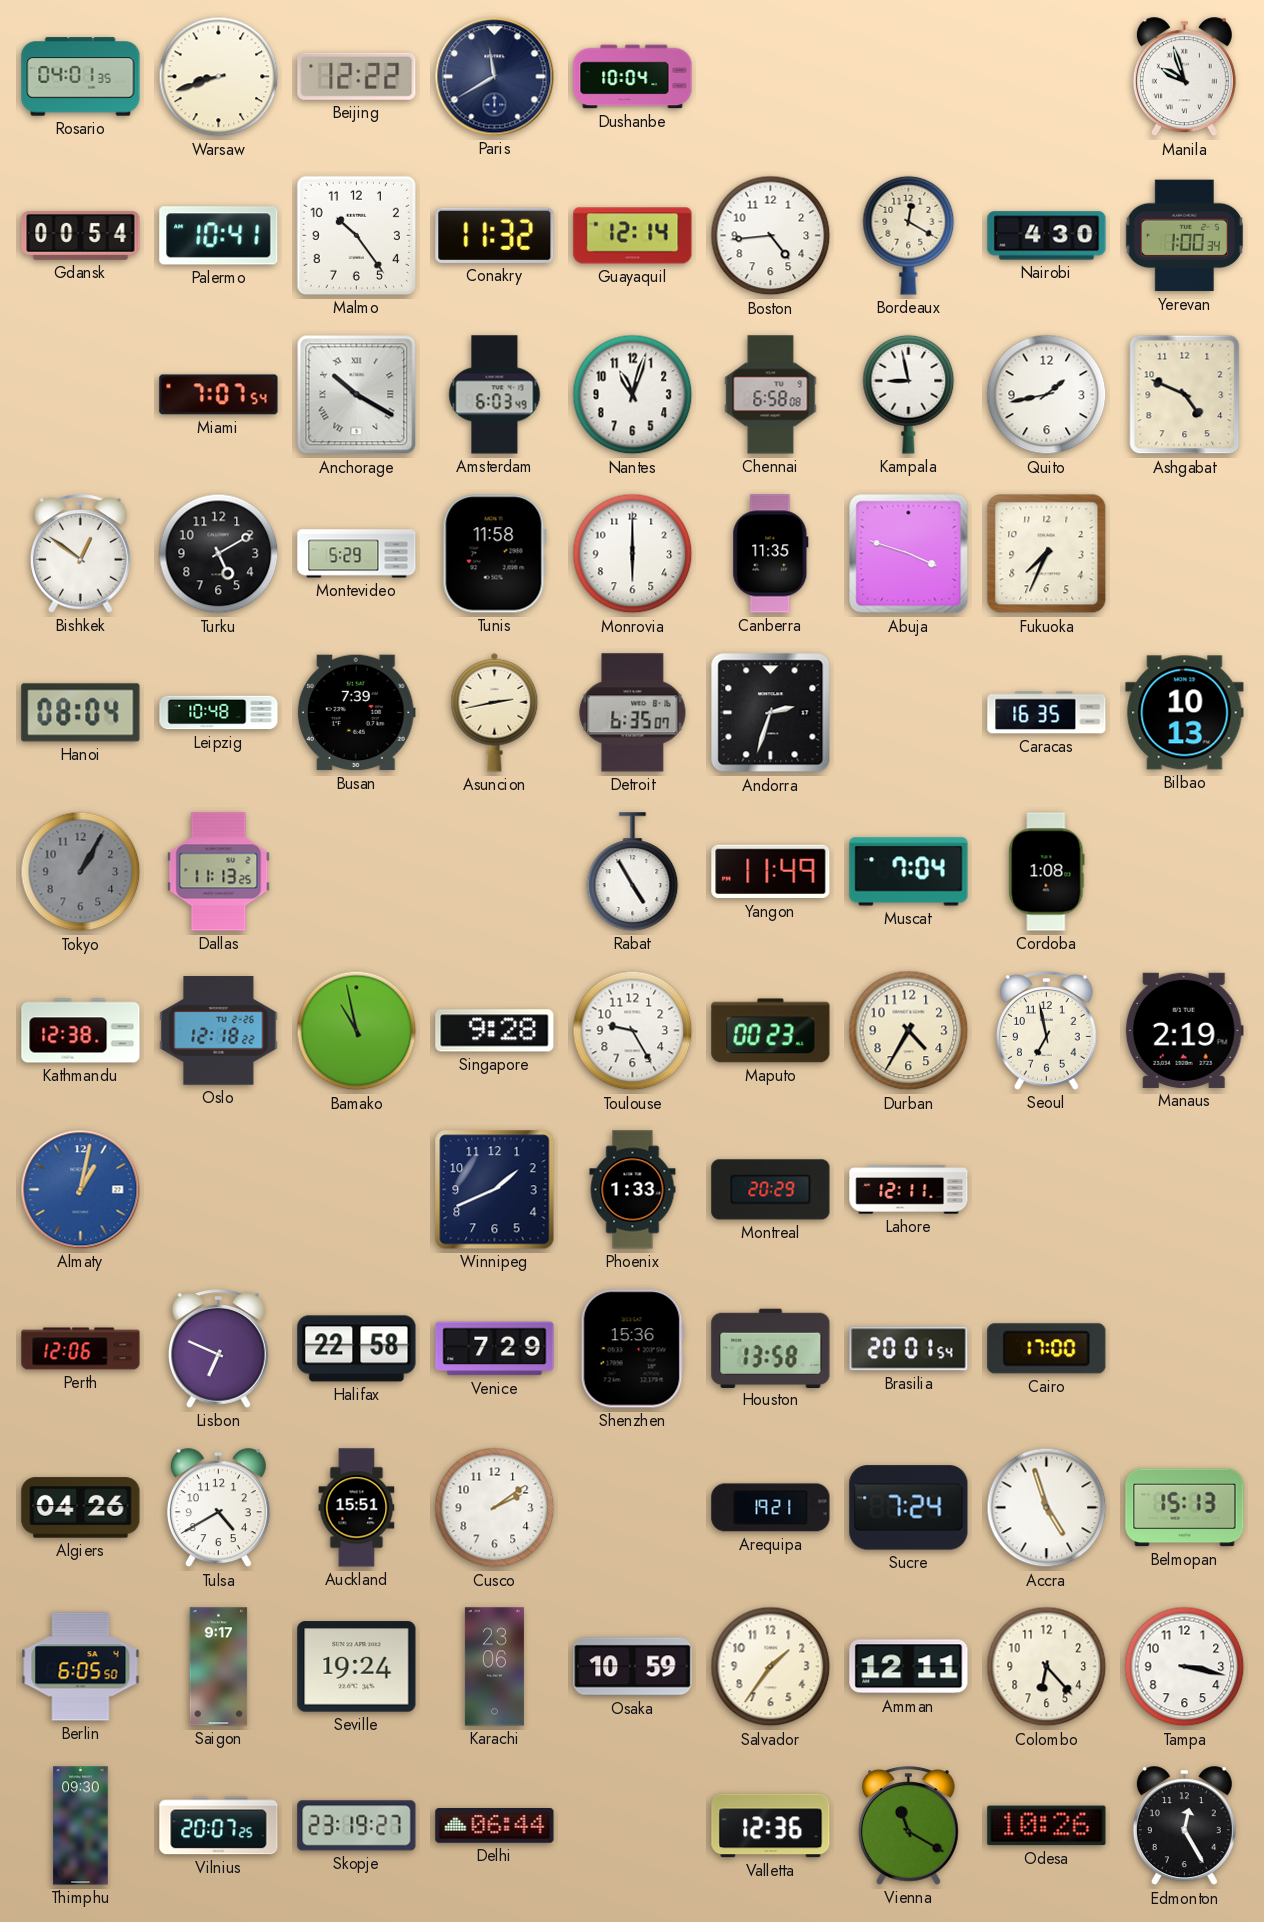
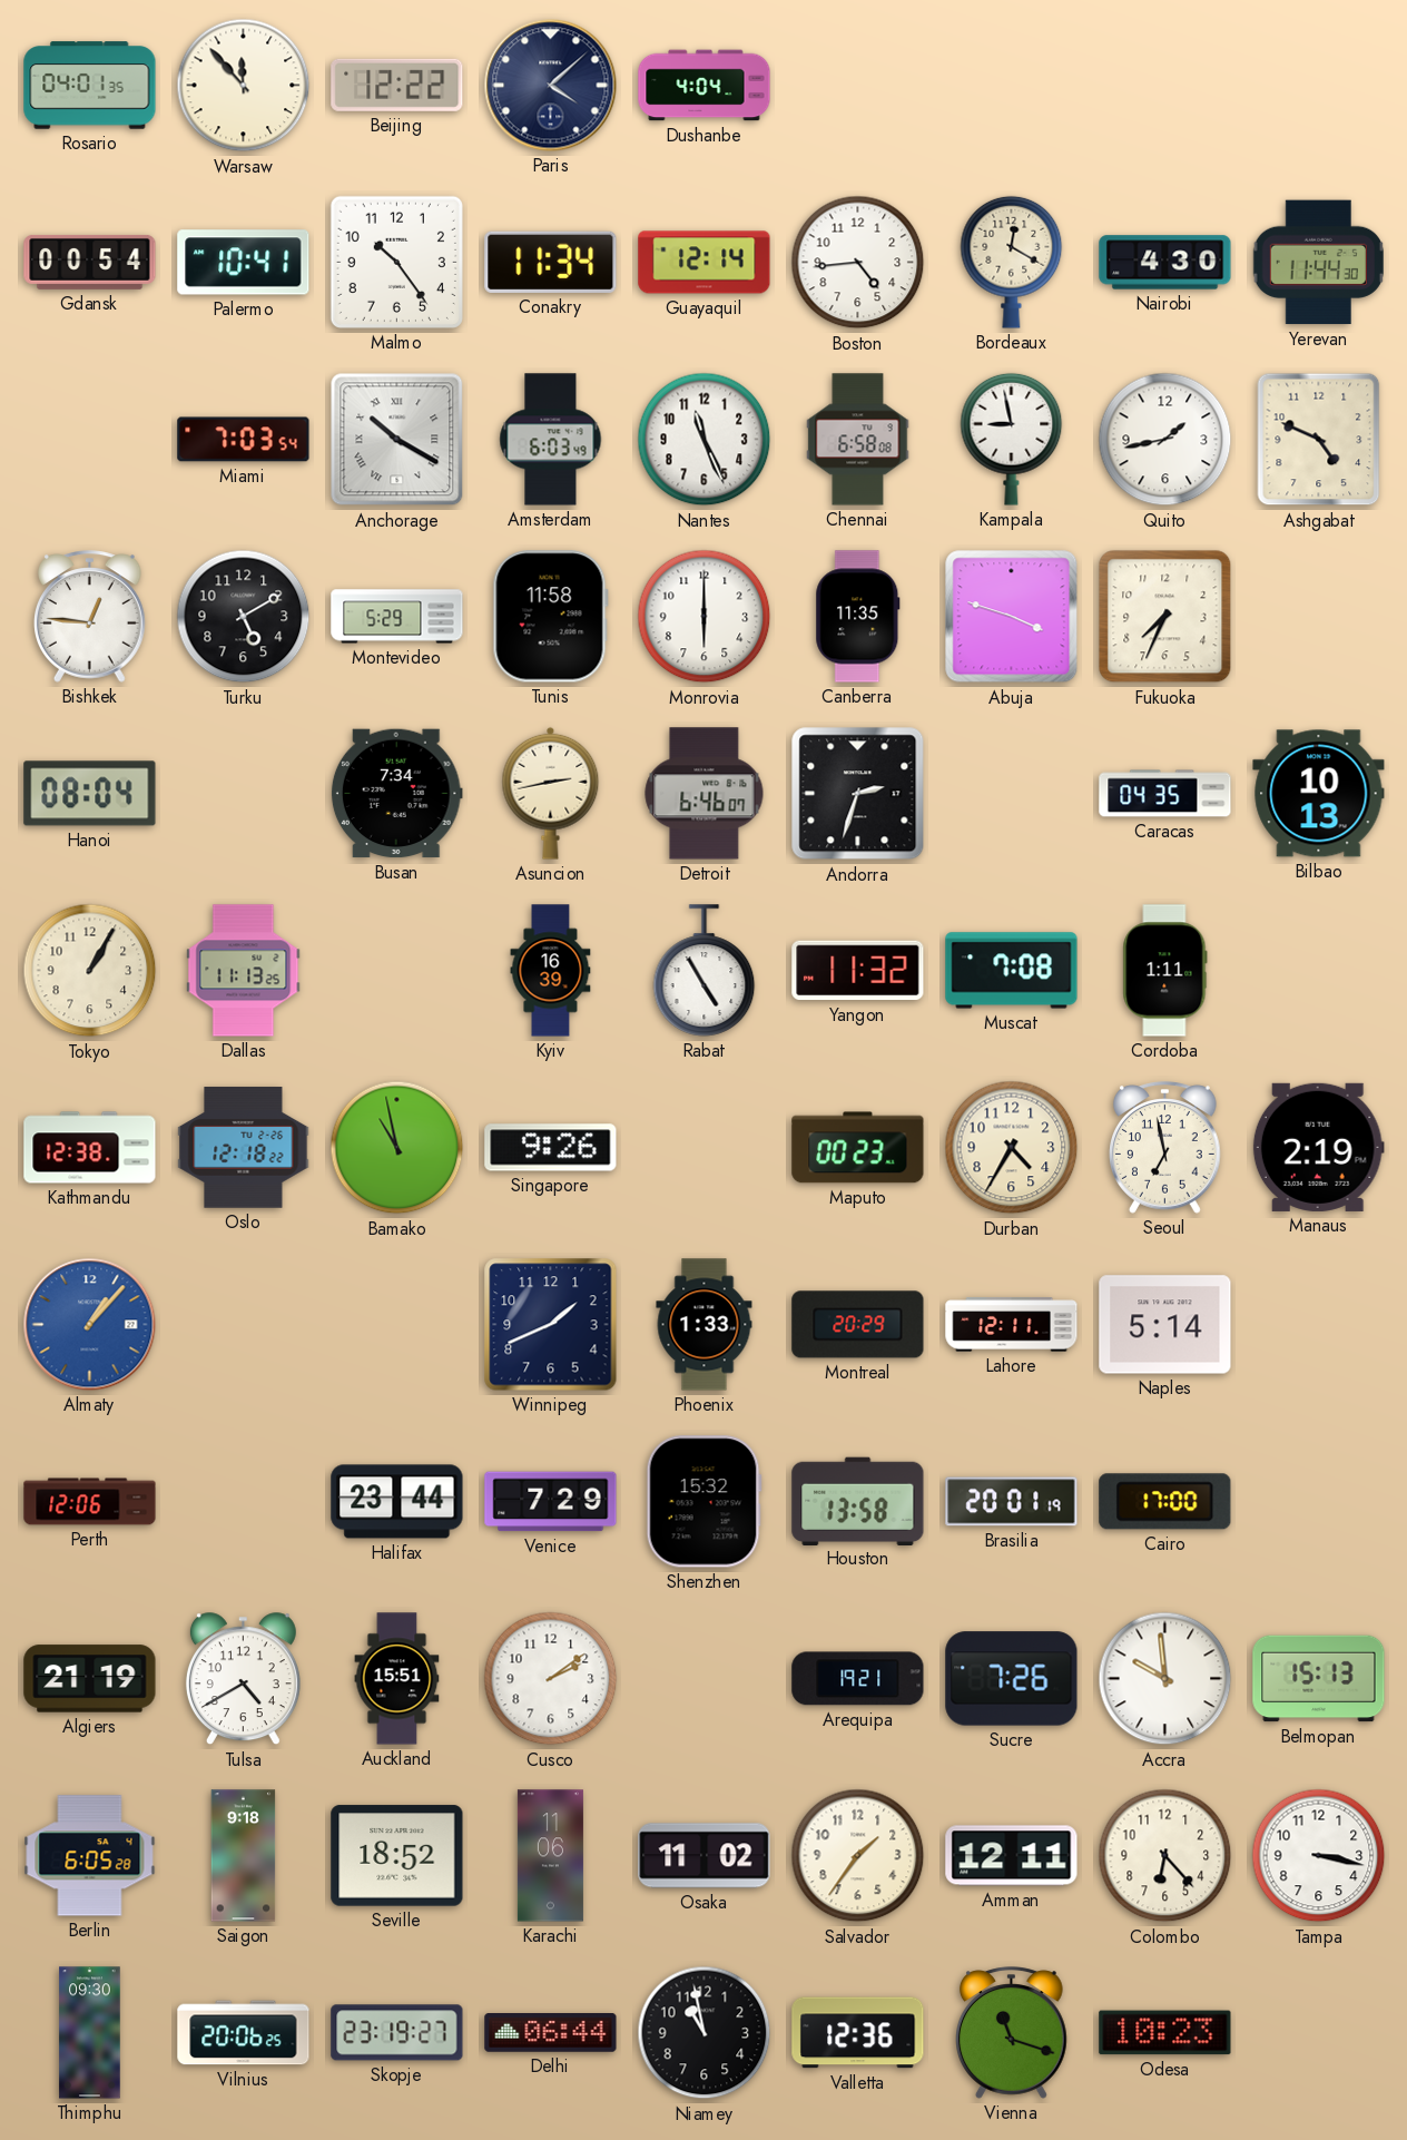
Warsaw: 8:42 -> 11:53 (244, 86)
Paris: 11:40 -> 4:08 (551, 86)
Dushanbe: 10:04 -> 4:04 (705, 86)
Manila: 9:57 -> none (1184, 77)
Conakry: 11:32 -> 11:34 (551, 262)
Yerevan: 1:00 -> 11:44 (1318, 263)
Miami: 7:07 -> 7:03 (244, 440)
Nantes: 11:03 -> 11:26 (705, 440)
Bishkek: 12:51 -> 12:46 (90, 617)
Leipzig: 10:48 -> none (219, 713)
Busan: 7:39 -> 7:34 (396, 794)
Detroit: 6:35 -> 6:46 (705, 794)
Caracas: 16:35 -> 04:35 (1165, 794)
Tokyo dial: grey -> cream (90, 971)
Kyiv: none -> 16:39 (551, 971)
Yangon: 11:49 -> 11:32 (858, 971)
Muscat: 7:04 -> 7:08 (1012, 971)
Cordoba: 1:08 -> 1:11 (1165, 971)
Singapore: 9:28 -> 9:26 (551, 1148)
Toulouse: 9:25 -> none (633, 1031)
Almaty: 1:02 -> 1:07 (90, 1325)
Naples: none -> 5:14 (1165, 1325)
Lisbon: 6:49 -> none (219, 1349)
Halifax: 22:58 -> 23:44 (397, 1502)
Shenzhen: 15:36 -> 15:32 (703, 1502)
Brasilia: 20:01:54 -> 20:01:19 (1012, 1502)
Algiers: 04:26 -> 21:19 (90, 1679)
Sucre: 7:24 -> 7:26 (1012, 1679)
Accra: 4:57 -> 9:59 (1165, 1679)
Berlin: 6:05:50 -> 6:05:28 (90, 1856)
Saigon: 9:17 -> 9:18 (244, 1856)
Seville: 19:24 -> 18:52 (397, 1856)
Karachi: 23:06 -> 11:06 (550, 1856)
Osaka: 10:59 -> 11:02 (705, 1856)
Vilnius: 20:07 -> 20:06 (244, 2033)
Niamey: none -> 10:58 (705, 2033)
Vienna: 11:20 -> 11:18 (1012, 2033)
Odesa: 10:26 -> 10:23 (1165, 2033)
Edmonton: 12:25 -> none (1184, 1826)
